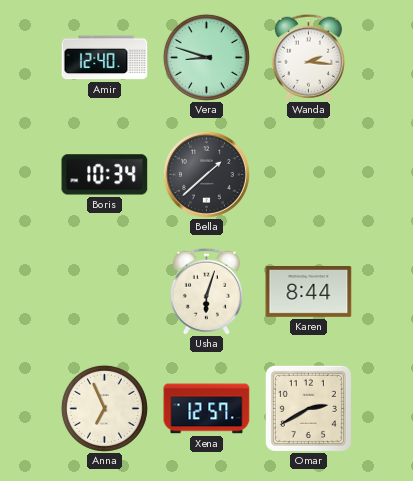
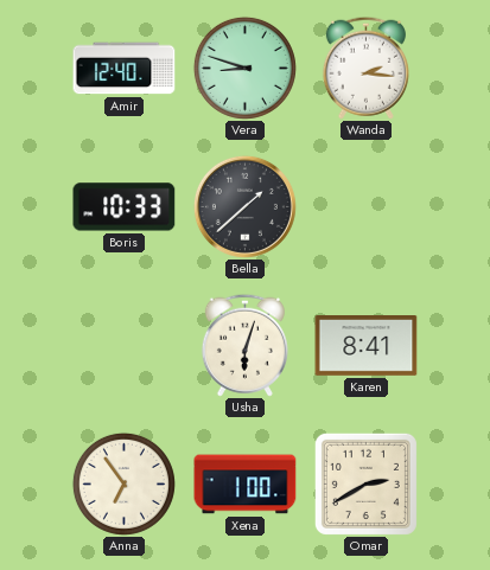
Boris: 10:34 -> 10:33 (125, 207)
Karen: 8:44 -> 8:41 (367, 346)
Anna: 6:56 -> 6:54 (123, 483)
Xena: 12:57 -> 1:00 (246, 485)
